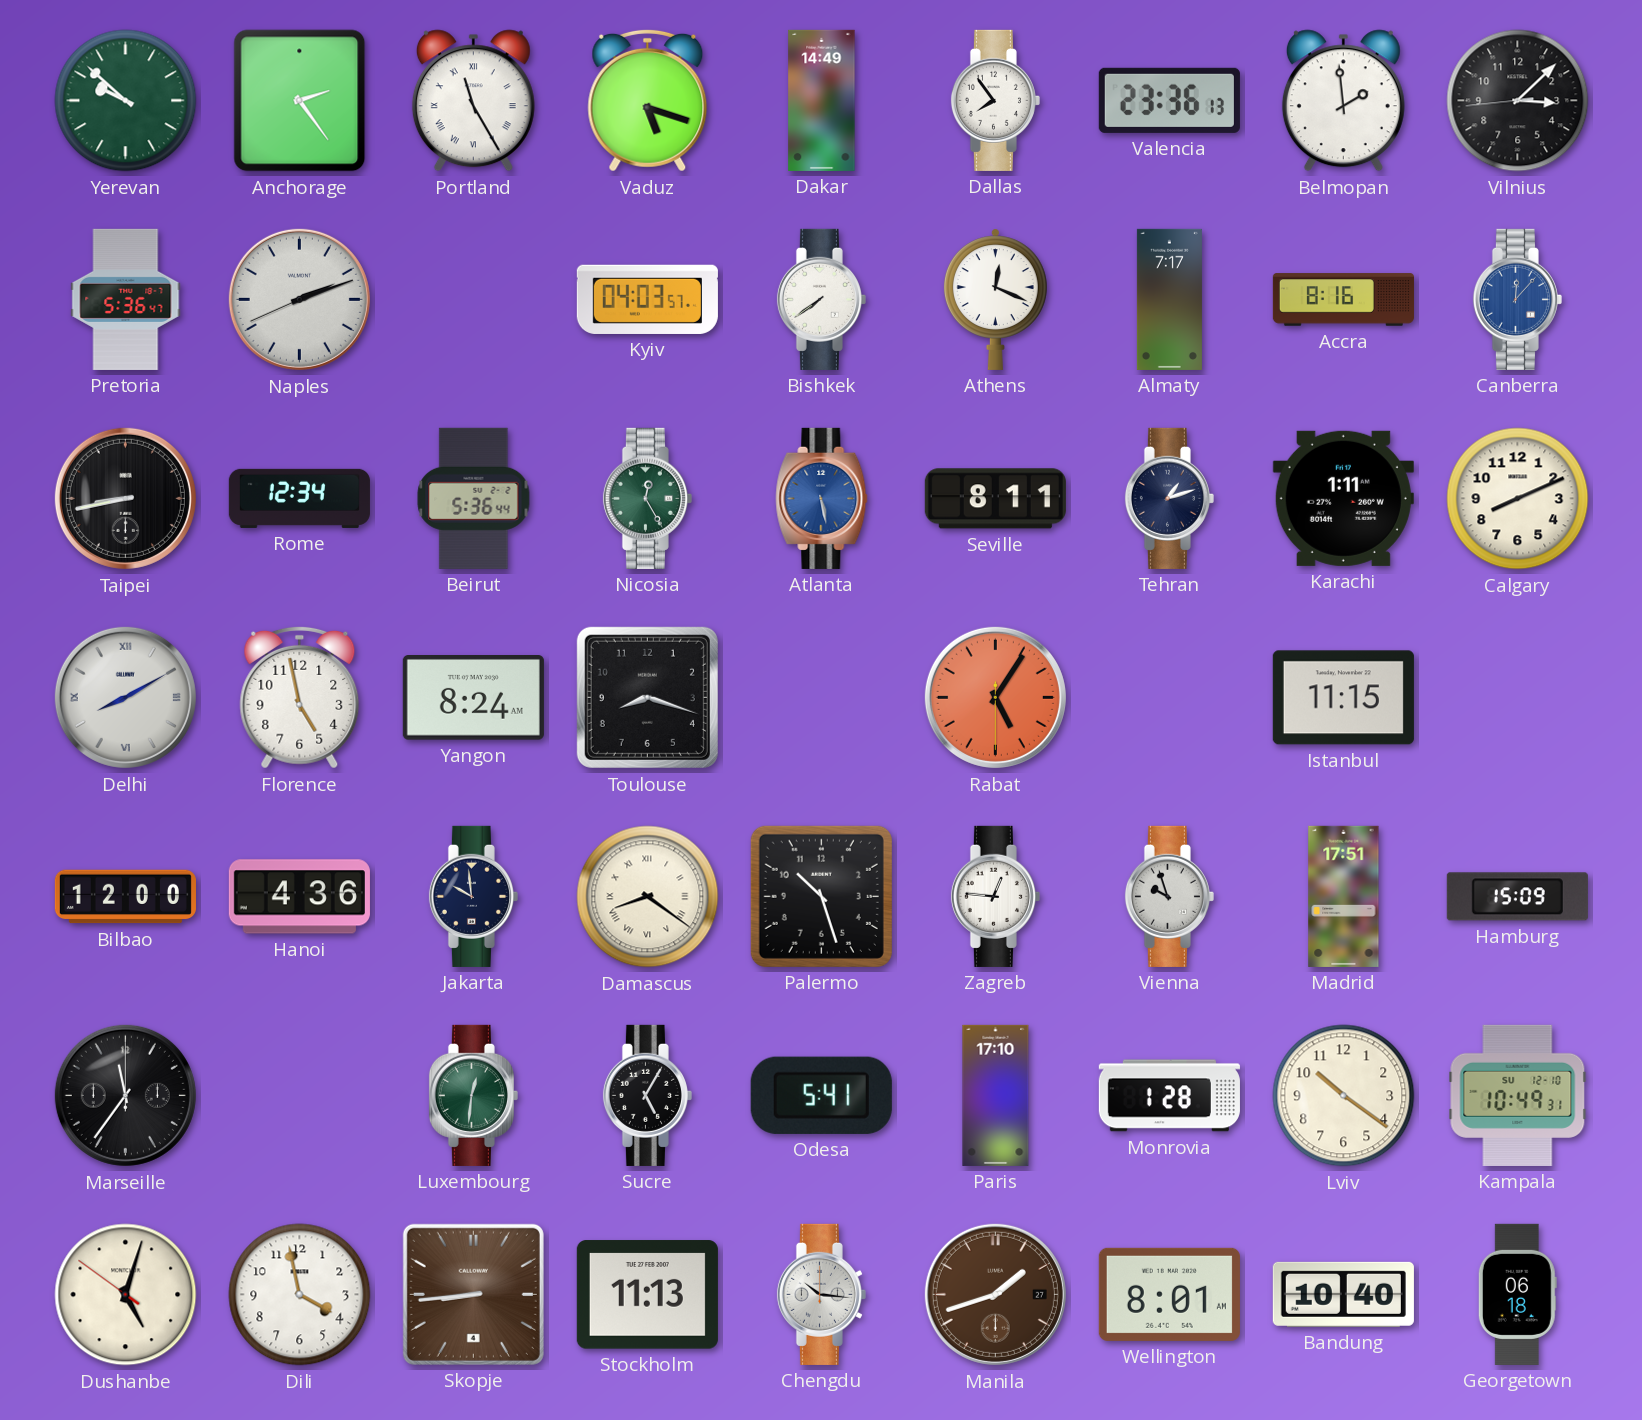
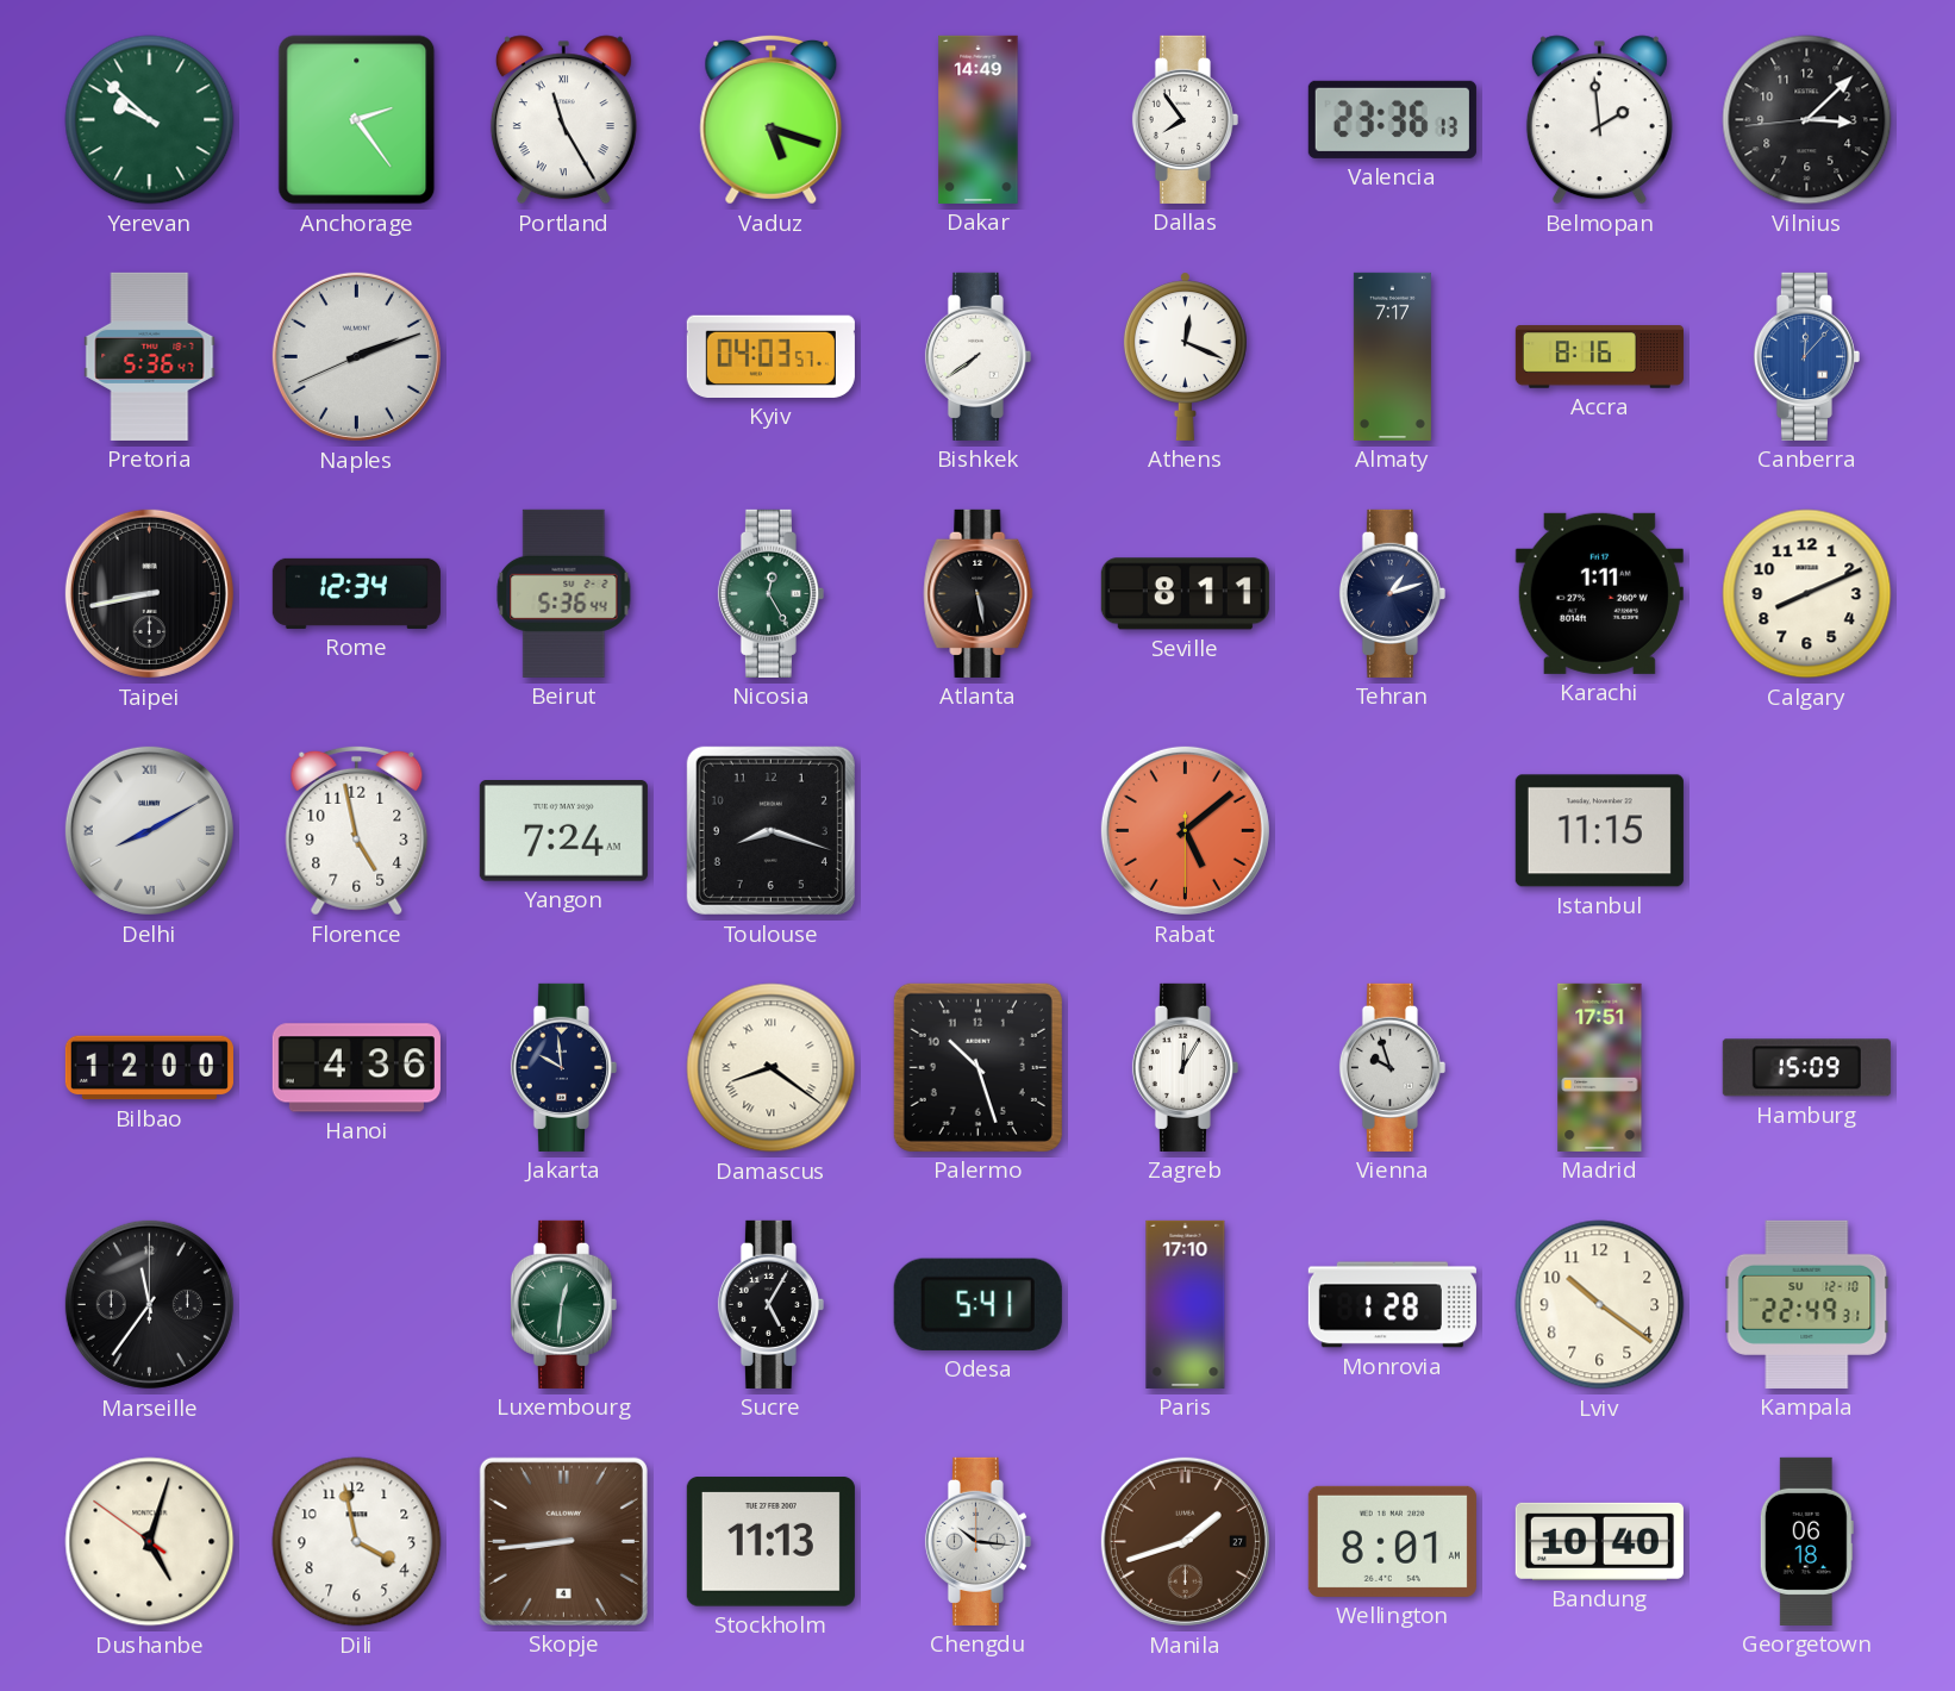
Atlanta dial: blue -> black (979, 593)
Yangon: 8:24 -> 7:24 (563, 831)
Rabat: 5:05 -> 5:08 (1185, 830)
Zagreb: 12:46 -> 12:05 (1185, 1067)
Kampala: 10:49 -> 22:49 (1807, 1304)
